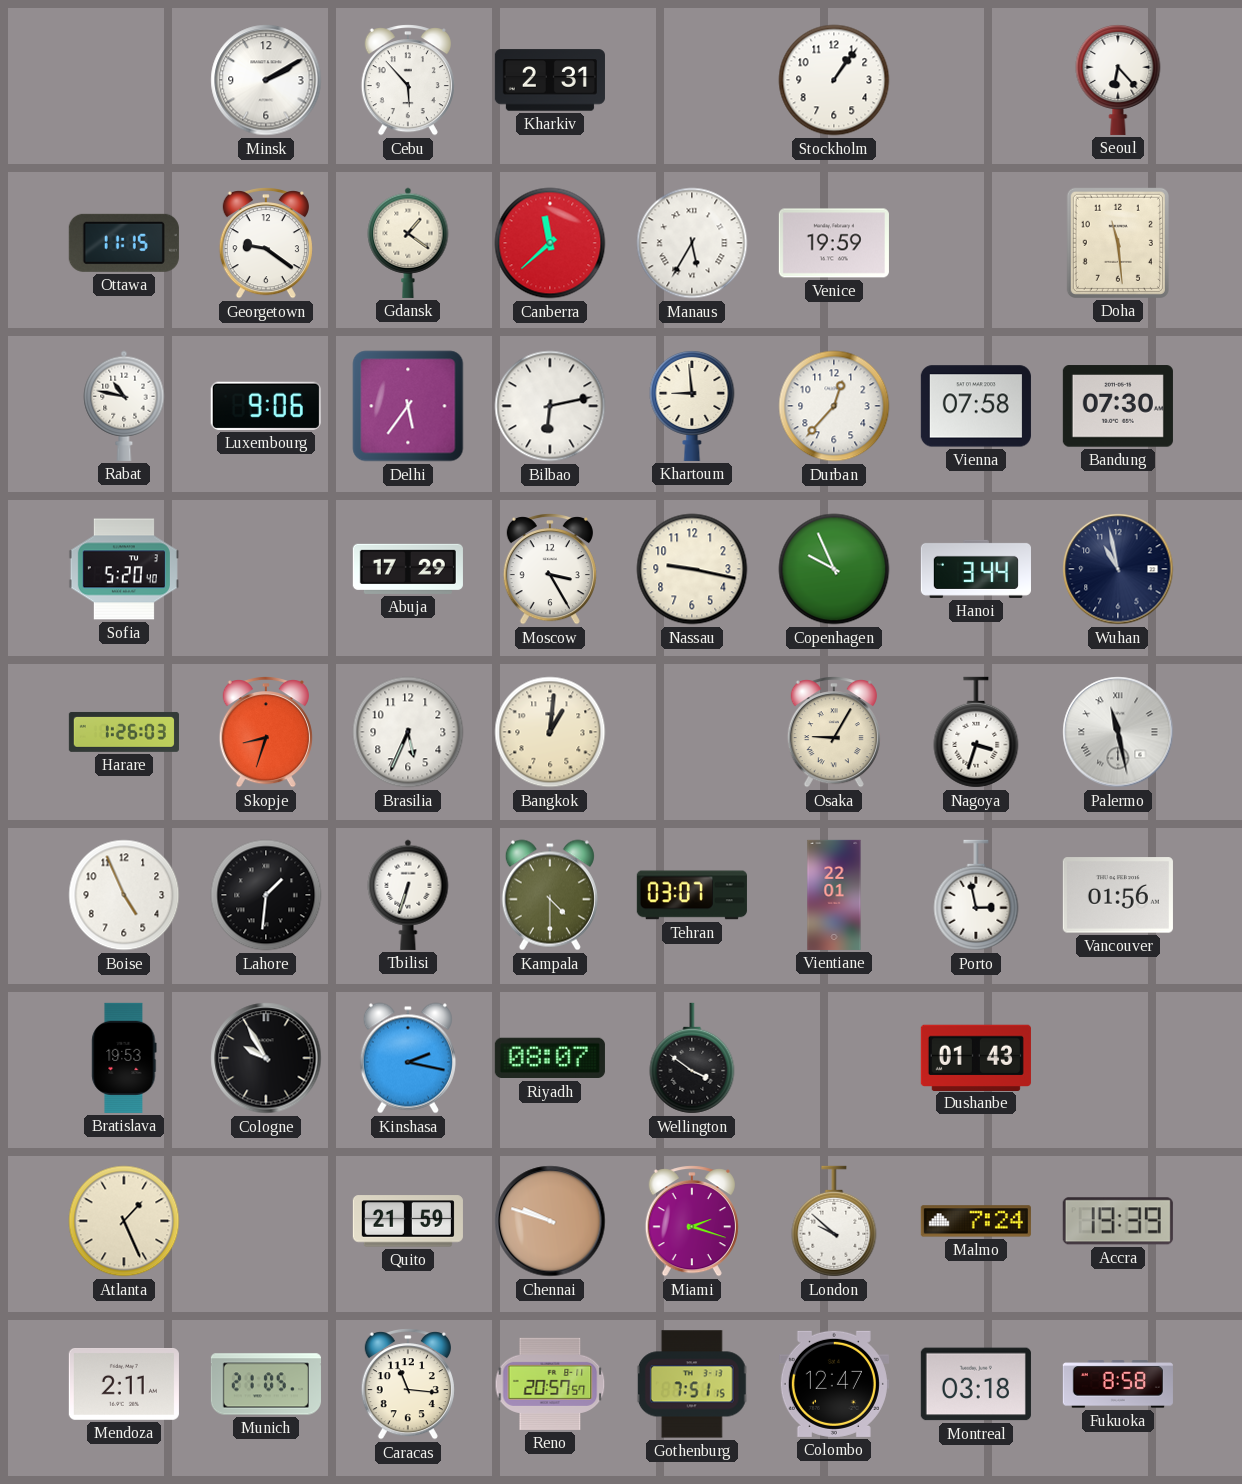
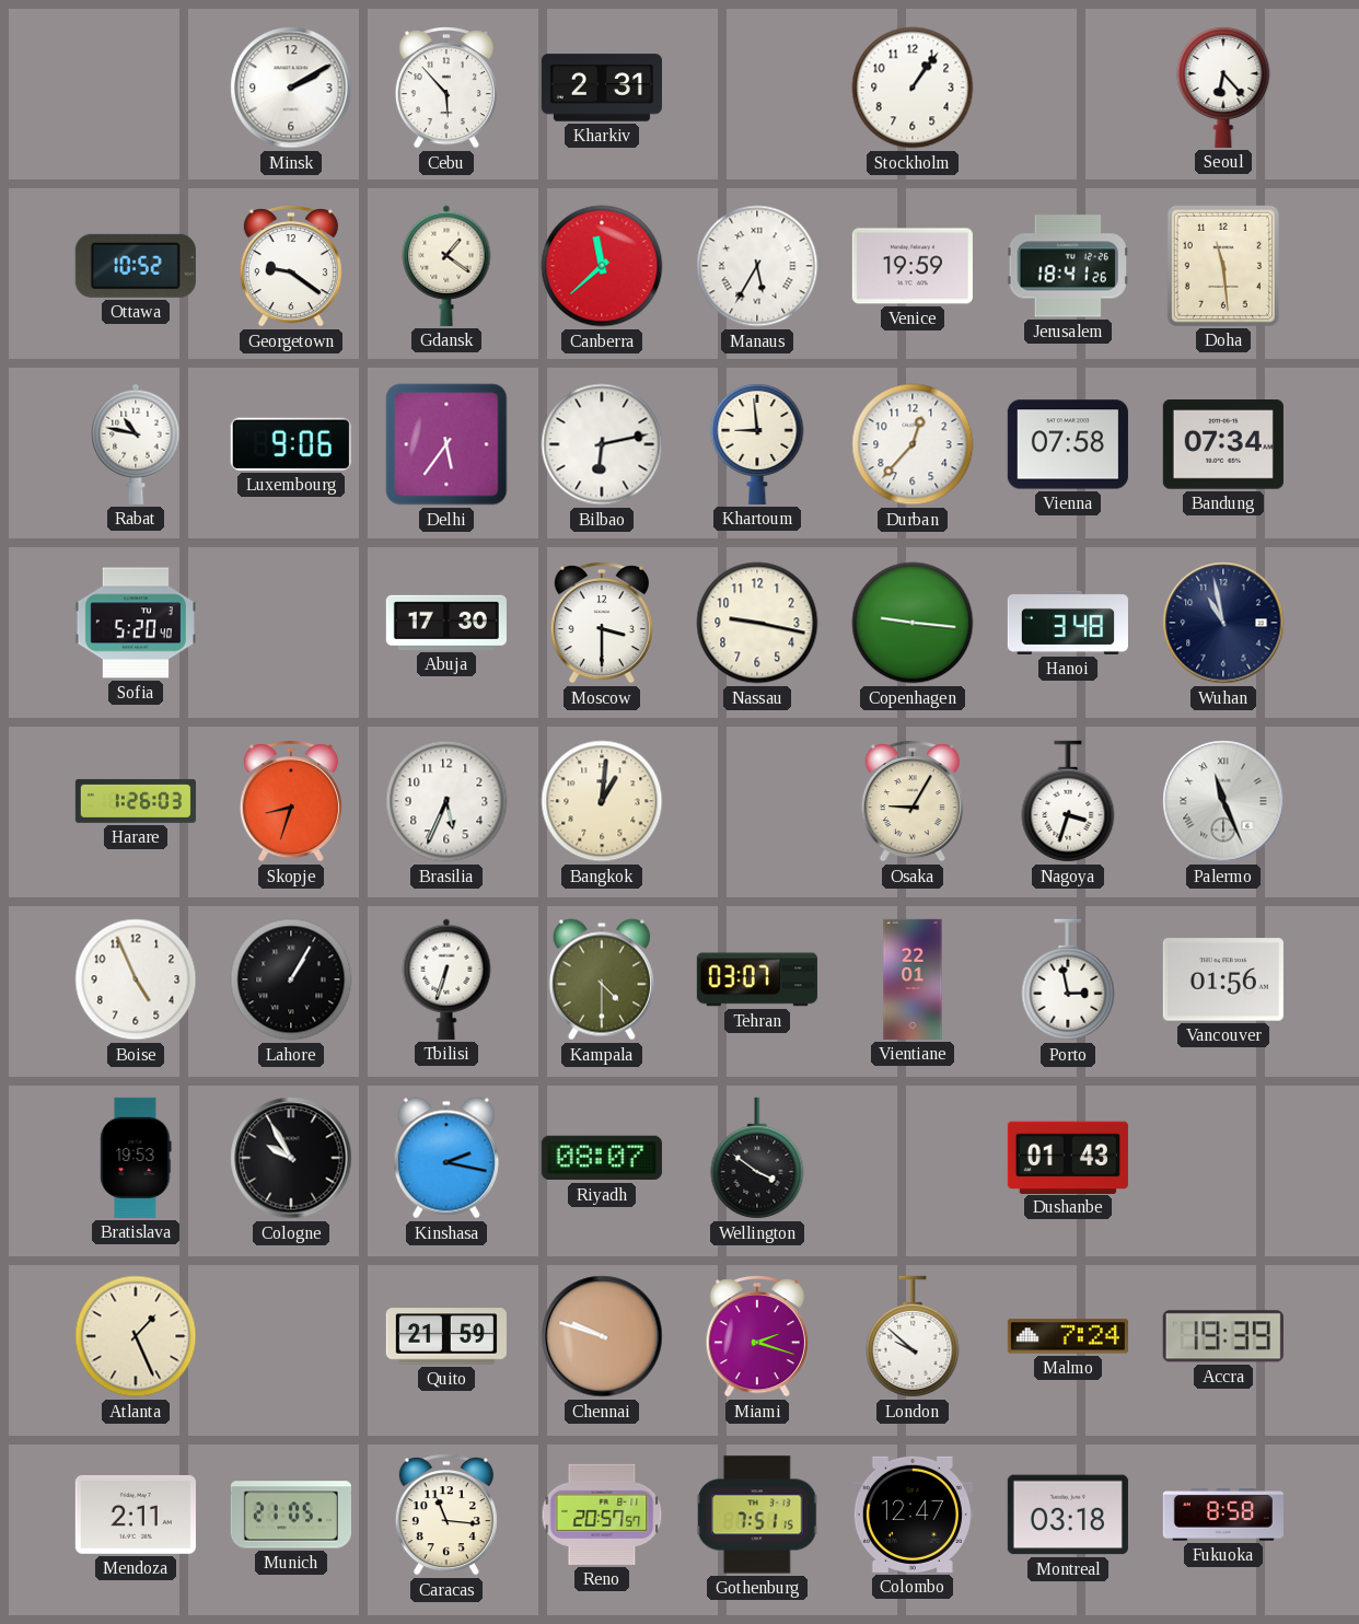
Ottawa: 11:15 -> 10:52 (136, 266)
Jerusalem: none -> 18:41 (1068, 266)
Bandung: 07:30 -> 07:34 (1223, 444)
Abuja: 17:29 -> 17:30 (446, 623)
Moscow: 3:25 -> 3:30 (602, 623)
Copenhagen: 9:56 -> 9:16 (913, 623)
Hanoi: 3:44 -> 3:48 (1068, 623)
Palermo: 11:28 -> 11:26 (1223, 801)
Lahore: 1:31 -> 1:05 (291, 979)
